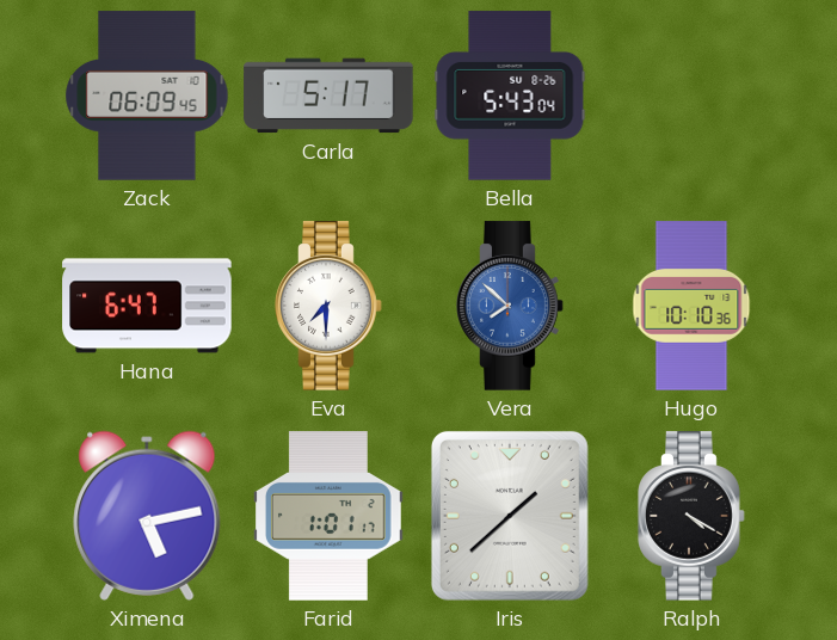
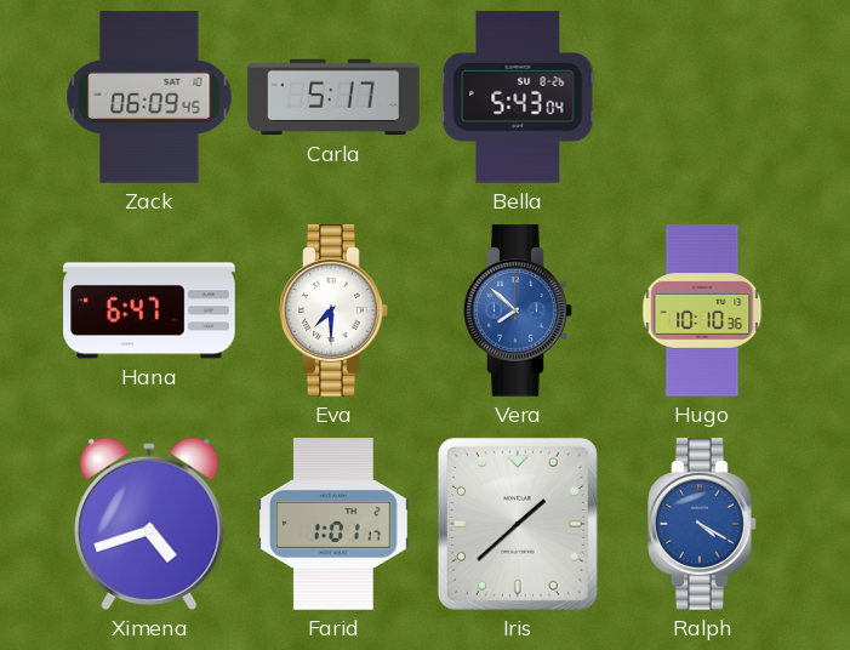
Ximena: 5:13 -> 4:42 (149, 524)
Ralph dial: black -> blue (702, 524)
